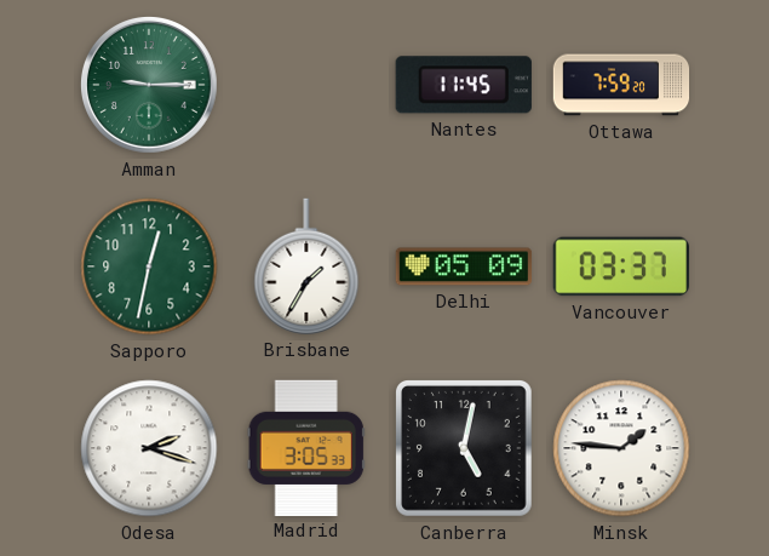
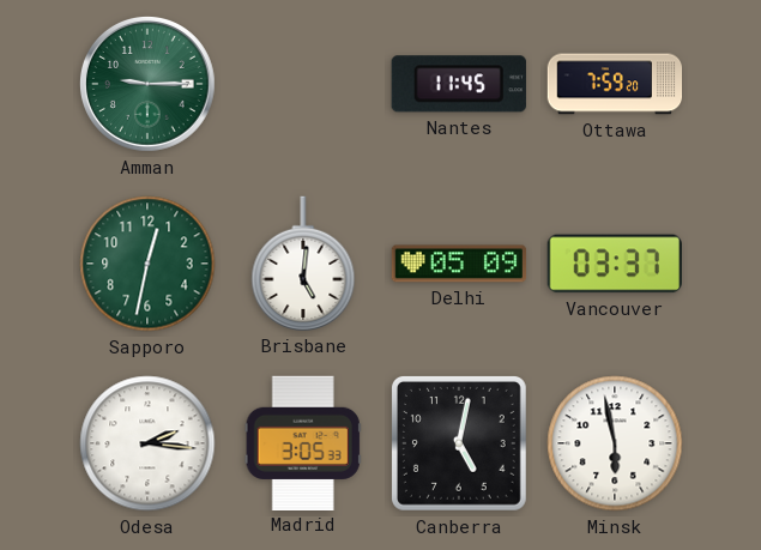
Brisbane: 1:35 -> 5:01 (303, 264)
Odesa: 2:18 -> 2:16 (147, 443)
Minsk: 1:46 -> 5:58 (615, 443)
